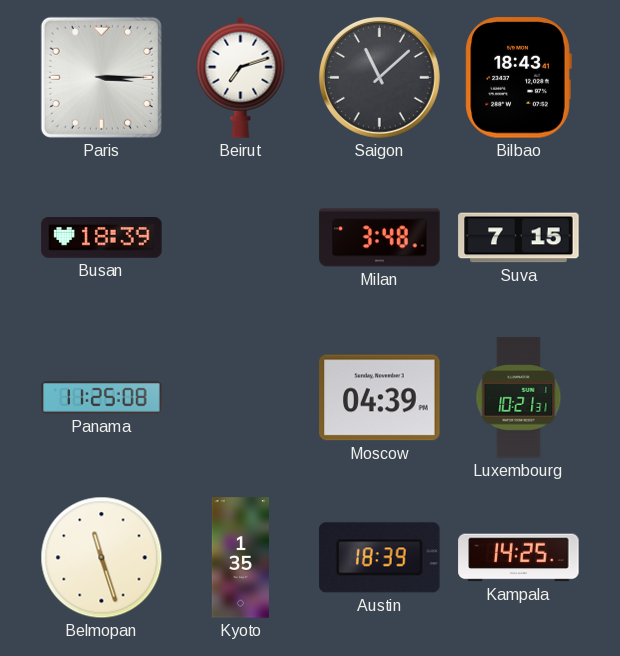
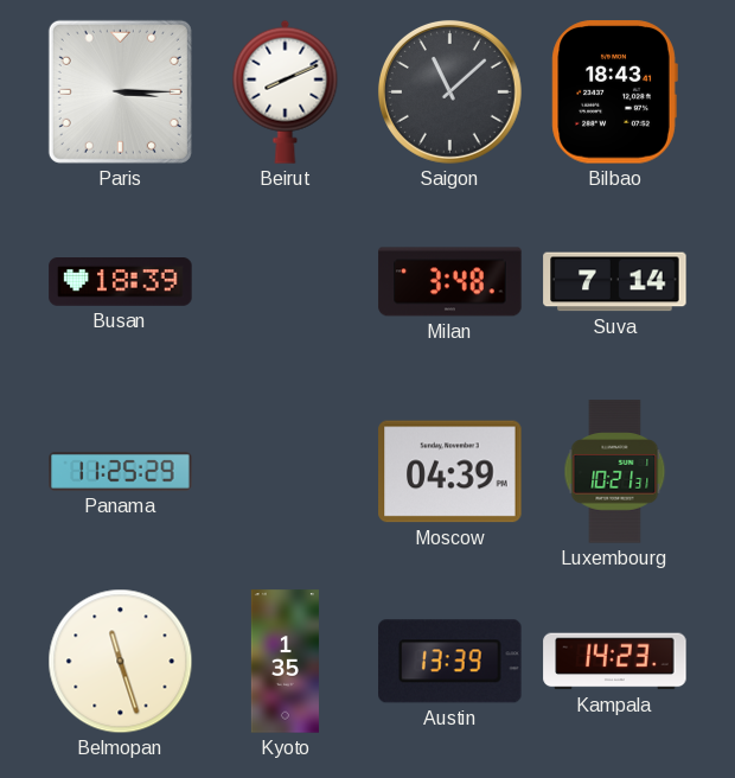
Beirut: 7:12 -> 8:11 (286, 91)
Suva: 7:15 -> 7:14 (615, 282)
Panama: 11:25:08 -> 11:25:29 (121, 472)
Austin: 18:39 -> 13:39 (450, 662)
Kampala: 14:25 -> 14:23 (615, 662)
